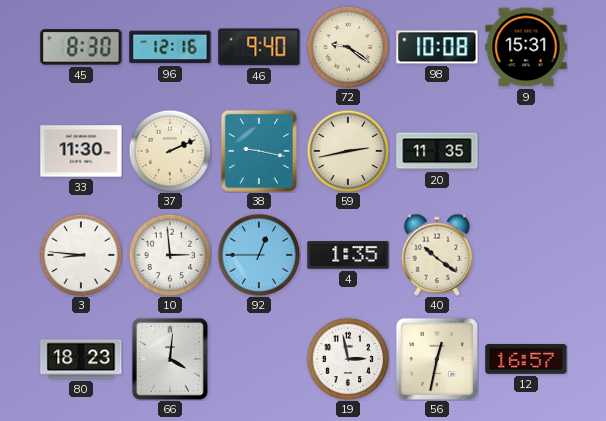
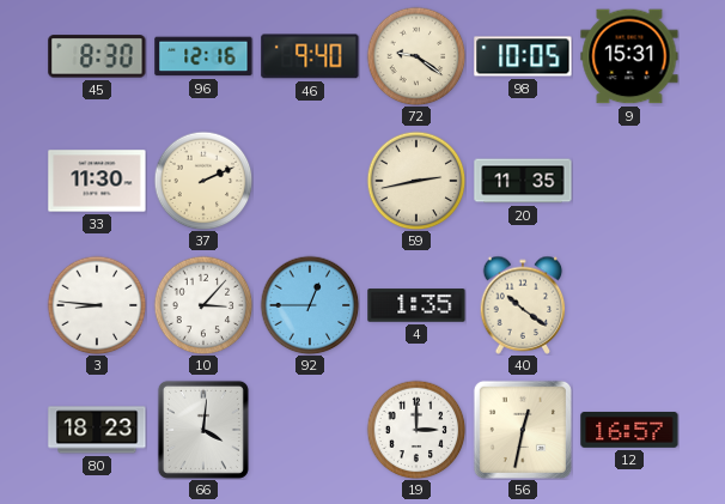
98: 10:08 -> 10:05 (523, 56)
38: 9:17 -> none (259, 151)
10: 2:59 -> 3:07 (203, 305)
19: 2:58 -> 3:00 (416, 430)
